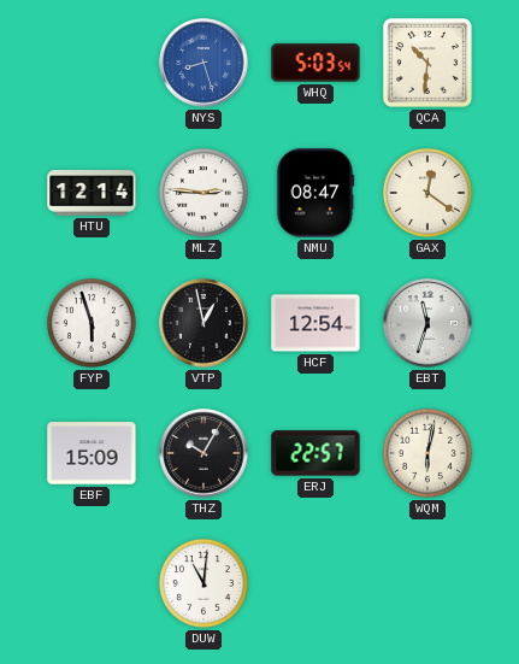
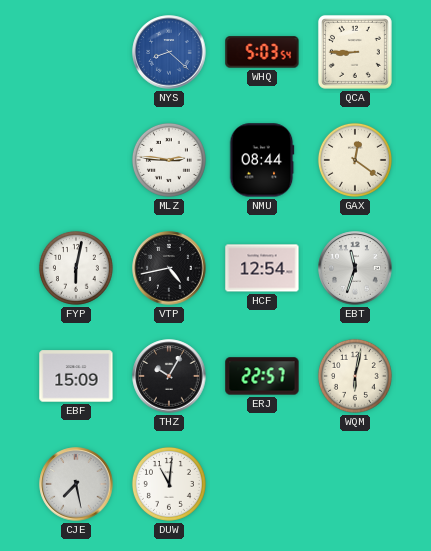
NYS: 8:27 -> 8:22 (169, 52)
QCA: 10:31 -> 8:45 (355, 52)
HTU: 12:14 -> none (92, 193)
NMU: 08:47 -> 08:44 (262, 160)
FYP: 5:57 -> 6:02 (76, 268)
VTP: 12:58 -> 4:43 (169, 268)
CJE: none -> 7:28 (76, 484)
